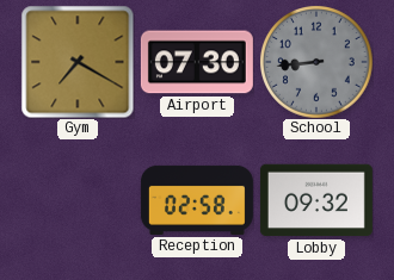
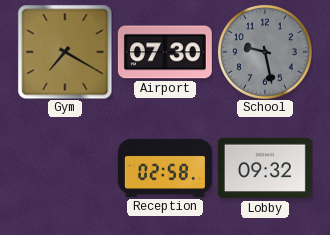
School: 8:44 -> 9:28 (265, 52)
